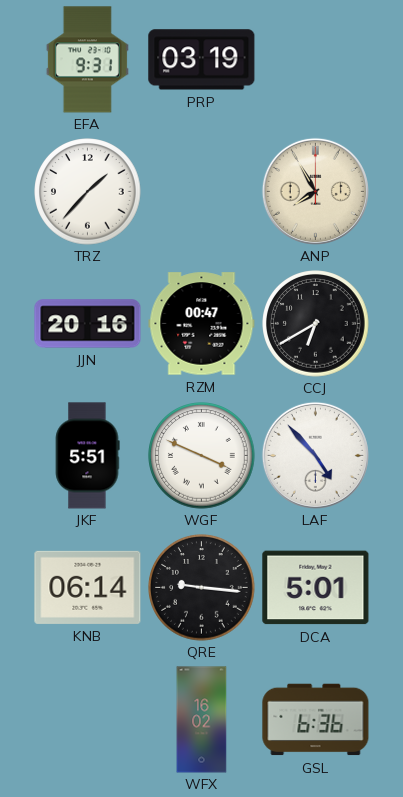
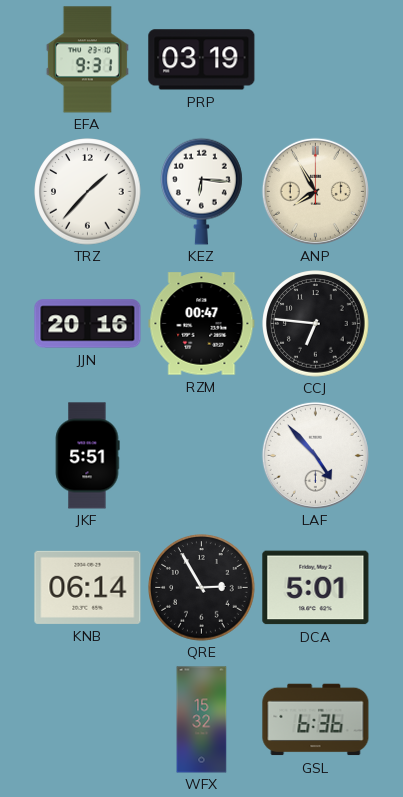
KEZ: none -> 6:16 (202, 191)
CCJ: 6:40 -> 6:46 (316, 324)
WGF: 3:49 -> none (202, 456)
QRE: 9:16 -> 2:55 (202, 588)
WFX: 16:02 -> 15:32 (202, 720)
